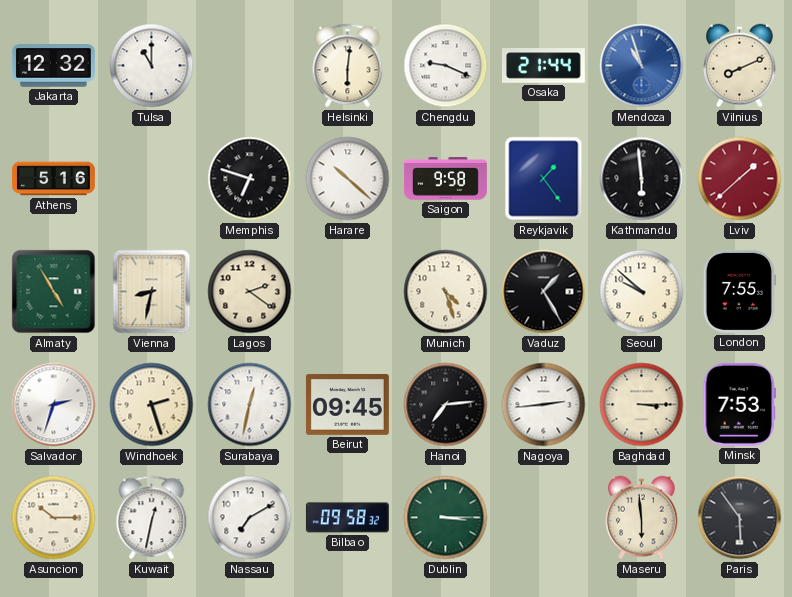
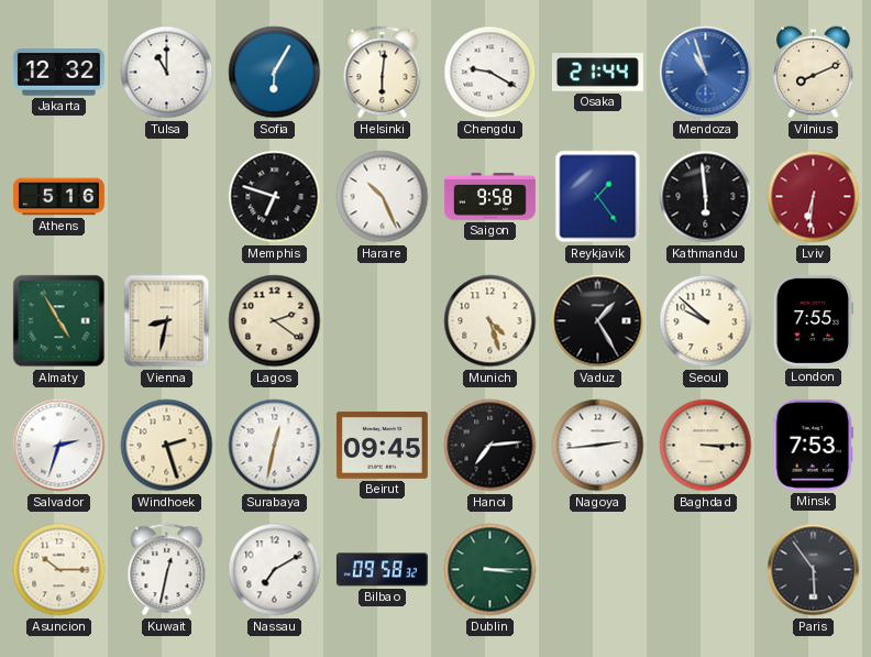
Sofia: none -> 6:05 (275, 73)
Chengdu: 9:19 -> 9:20 (490, 73)
Harare: 10:22 -> 10:26 (383, 197)
Lviv: 1:38 -> 6:31 (814, 197)
Maseru: 5:59 -> none (642, 518)
